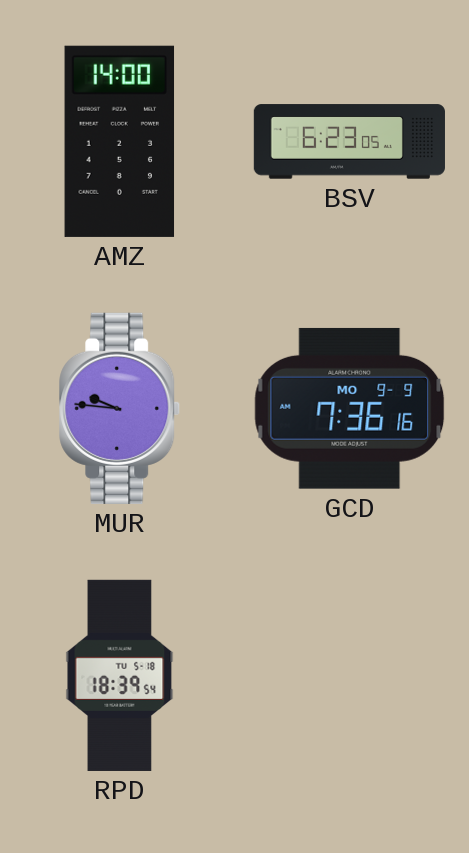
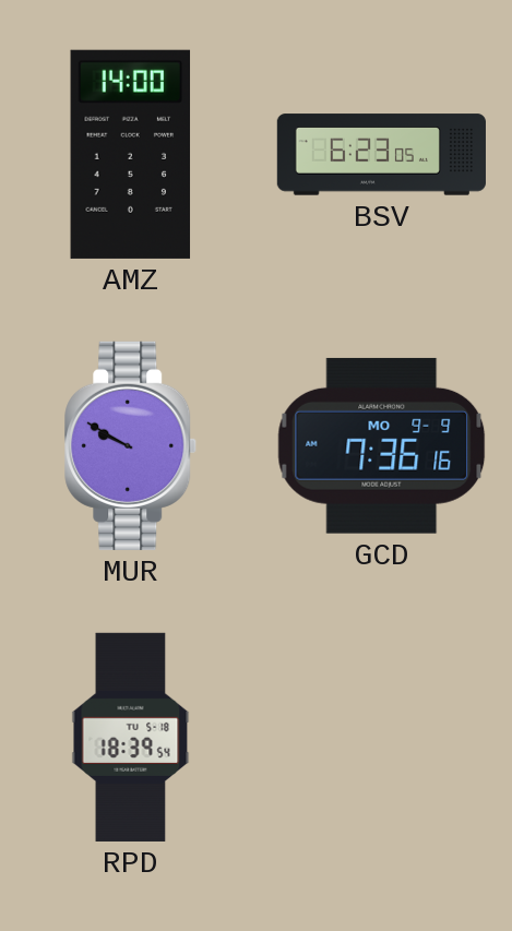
MUR: 9:46 -> 9:50 (131, 445)
